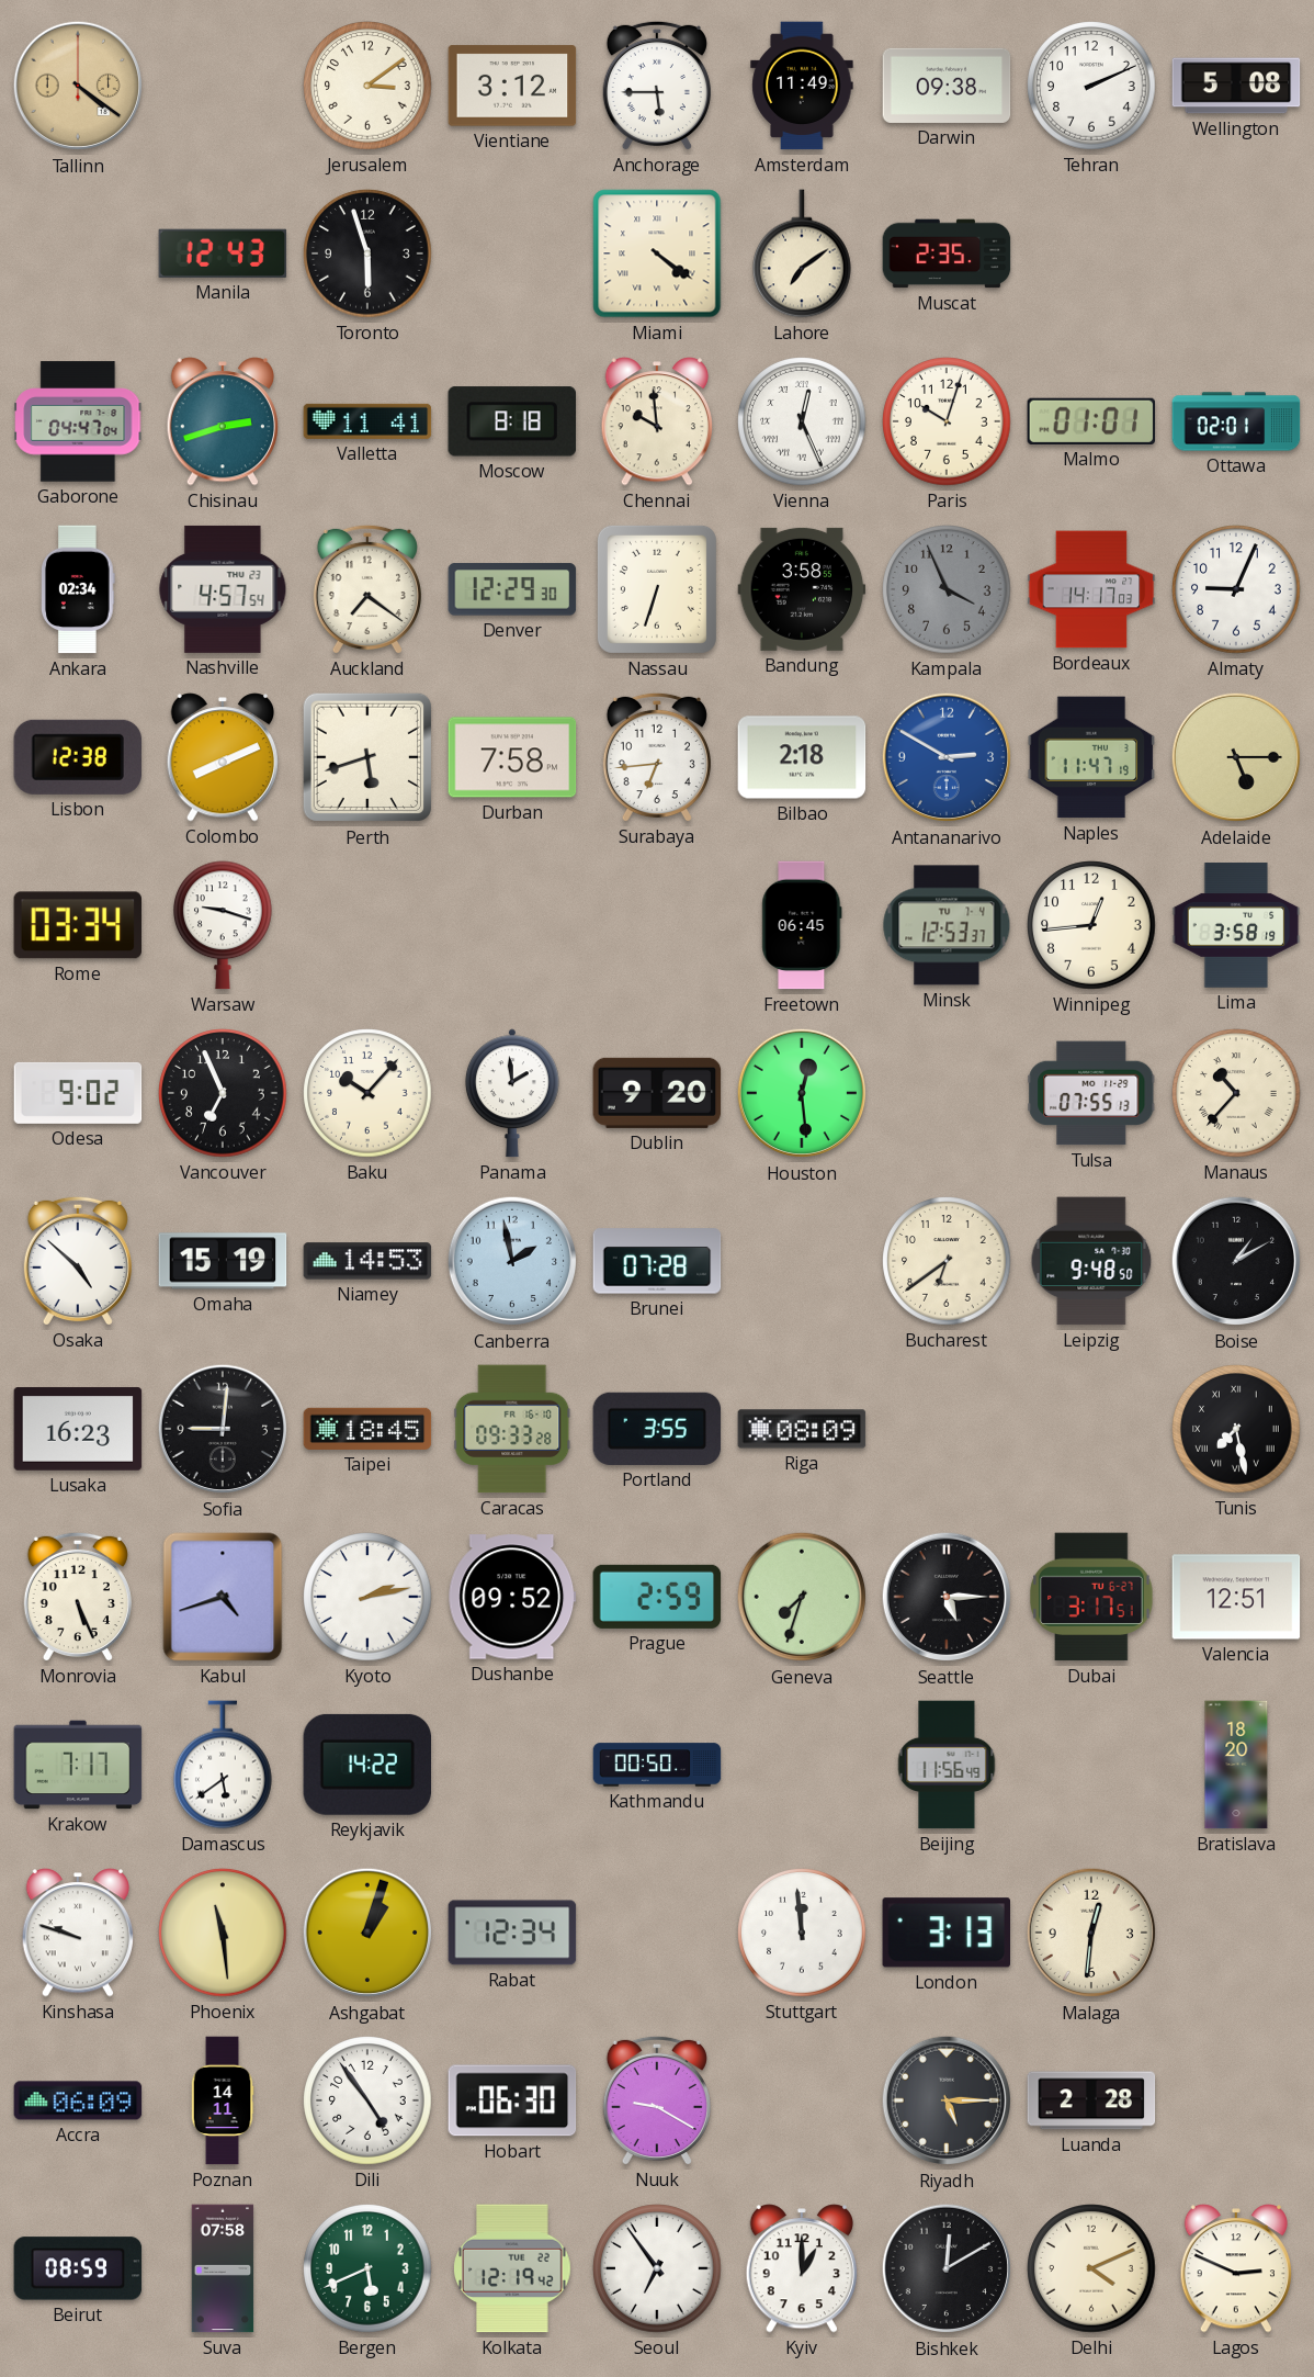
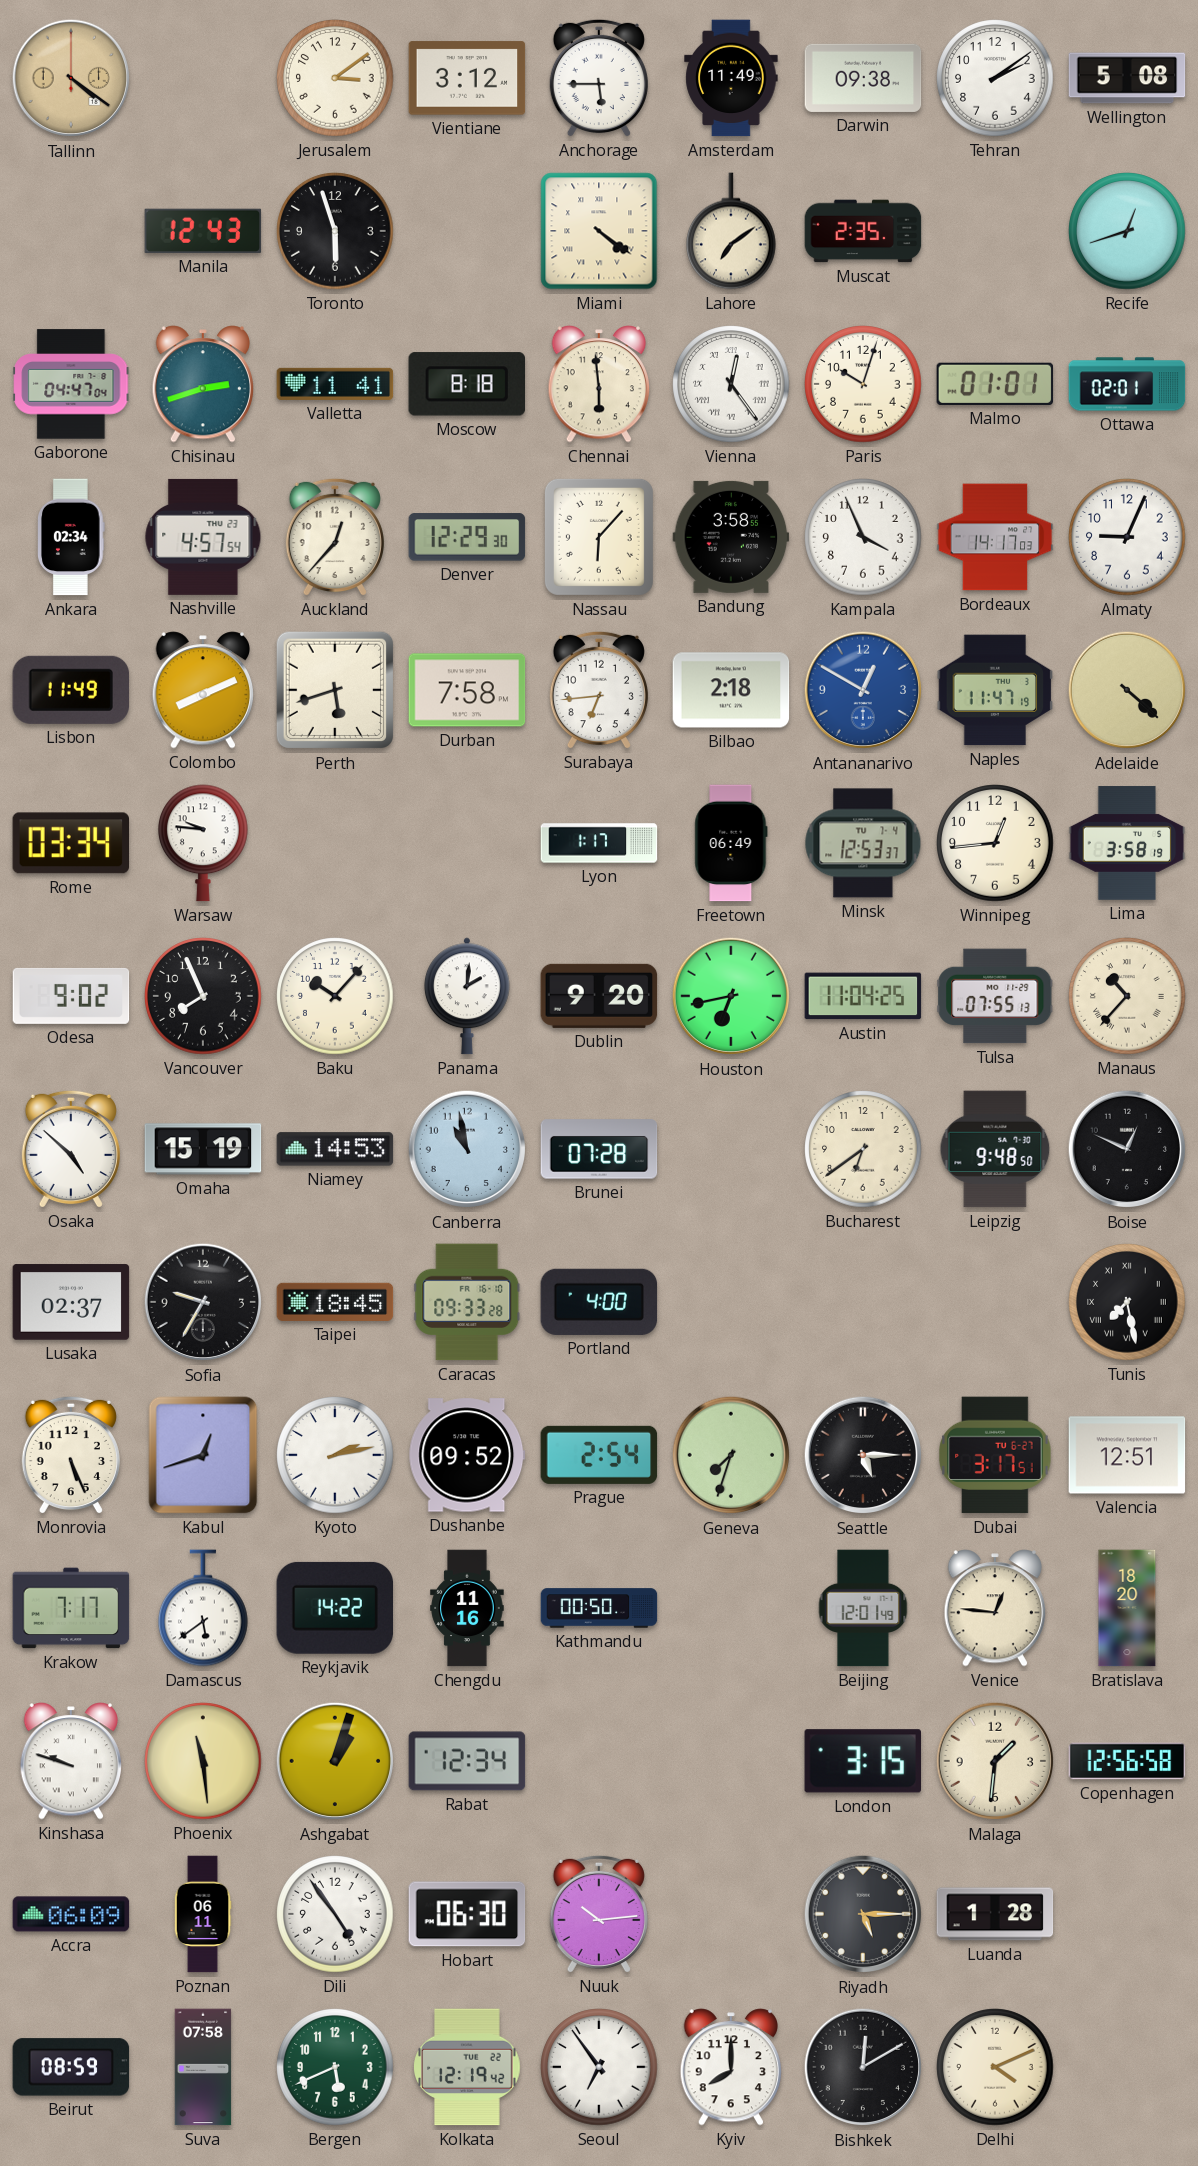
Tehran: 2:11 -> 2:09 (995, 78)
Recife: none -> 12:42 (1127, 231)
Chennai: 9:59 -> 5:59 (598, 384)
Vienna: 12:26 -> 12:24 (731, 384)
Auckland: 7:21 -> 12:37 (335, 537)
Nassau: 6:33 -> 6:07 (599, 537)
Kampala dial: grey -> white (863, 537)
Lisbon: 12:38 -> 11:49 (71, 690)
Antananarivo: 2:50 -> 12:50 (863, 690)
Adelaide: 5:15 -> 4:22 (1127, 690)
Warsaw: 9:18 -> 9:46 (204, 843)
Lyon: none -> 1:17 (599, 843)
Freetown: 06:45 -> 06:49 (731, 843)
Vancouver: 6:56 -> 7:56 (203, 996)
Panama: 1:59 -> 2:01 (467, 996)
Houston: 12:29 -> 6:43 (731, 996)
Austin: none -> 11:04 (863, 996)
Canberra: 1:58 -> 10:58 (467, 1149)
Boise: 1:10 -> 12:49 (1127, 1149)
Lusaka: 16:23 -> 02:37 (71, 1302)
Sofia: 9:01 -> 9:35 (203, 1302)
Portland: 3:55 -> 4:00 (599, 1302)
Riga: 08:09 -> none (802, 1429)
Kabul: 4:42 -> 12:42 (203, 1455)
Prague: 2:59 -> 2:54 (599, 1455)
Chengdu: none -> 11:16 (467, 1608)
Beijing: 11:56 -> 12:01 (863, 1608)
Venice: none -> 12:46 (994, 1608)
Stuttgart: 11:59 -> none (802, 1933)
London: 3:13 -> 3:15 (862, 1761)
Malaga: 12:31 -> 1:31 (995, 1761)
Copenhagen: none -> 12:56 (1127, 1761)
Poznan: 14:11 -> 06:11 (203, 1914)
Nuuk: 9:20 -> 10:14 (599, 1914)
Luanda: 2:28 -> 1:28 (995, 1914)
Kyiv: 1:00 -> 8:00 (730, 2067)
Lagos: 2:49 -> none (1235, 2268)
